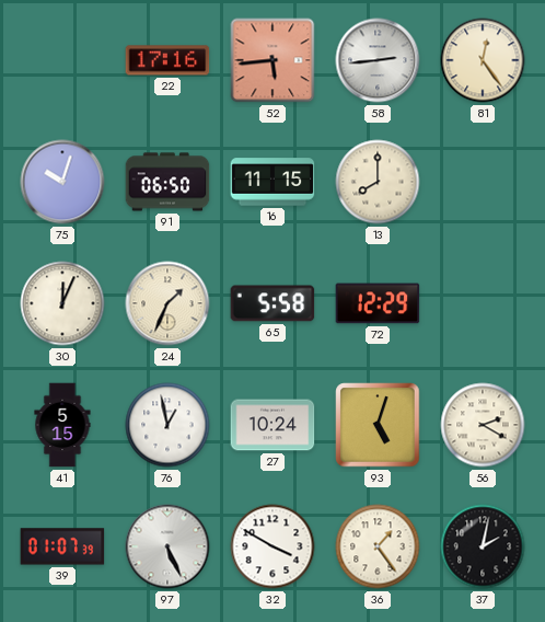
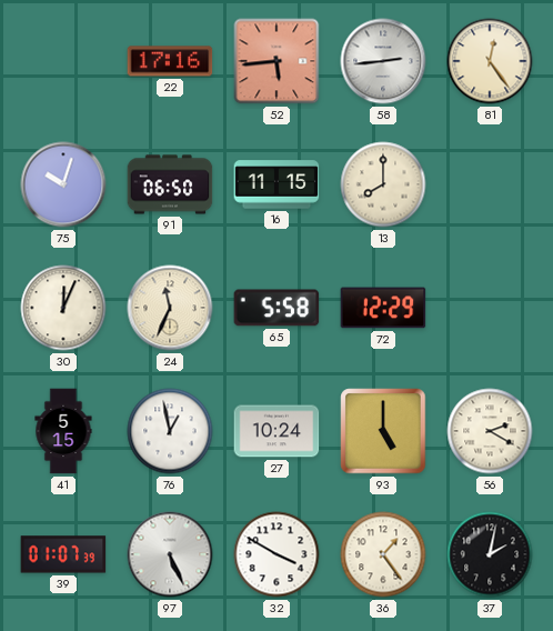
24: 1:34 -> 11:34 (170, 308)
93: 5:03 -> 5:00 (383, 431)
